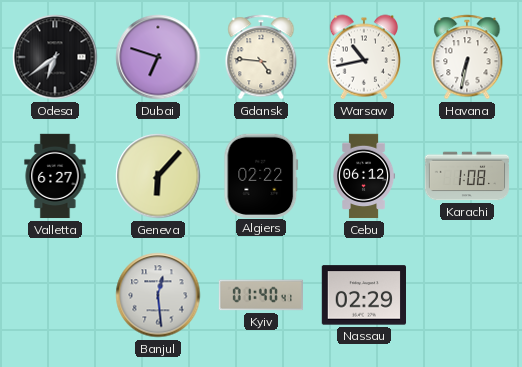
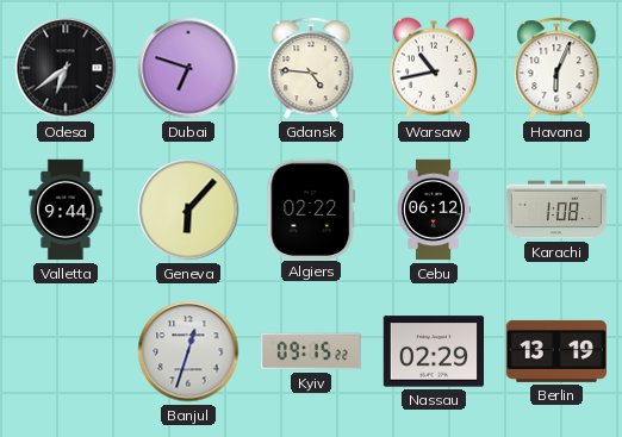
Havana: 6:32 -> 6:04 (556, 68)
Valletta: 6:27 -> 9:44 (66, 210)
Banjul: 12:29 -> 12:33 (188, 351)
Kyiv: 01:40 -> 09:15 (310, 351)
Berlin: none -> 13:19 (555, 351)
